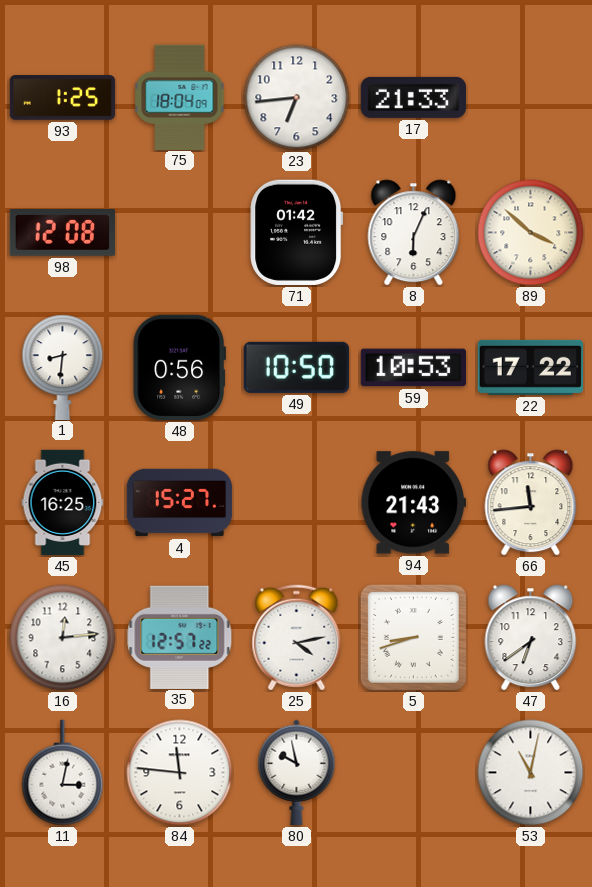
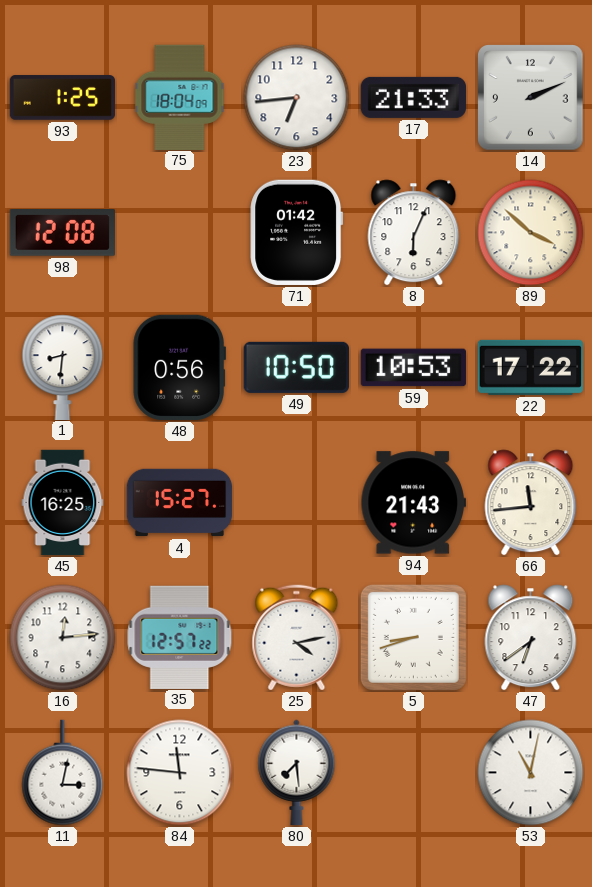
14: none -> 2:11 (531, 98)
80: 9:58 -> 7:29 (297, 773)
